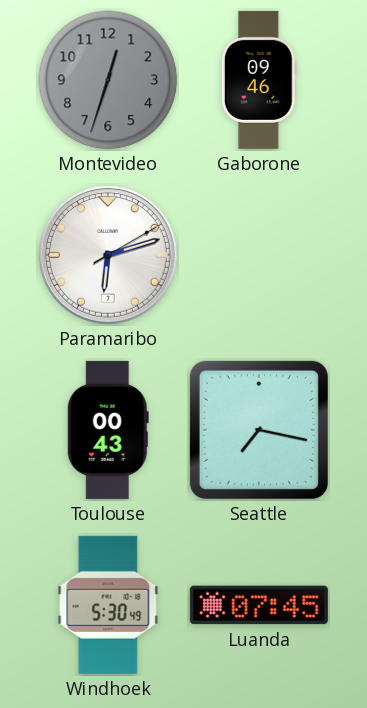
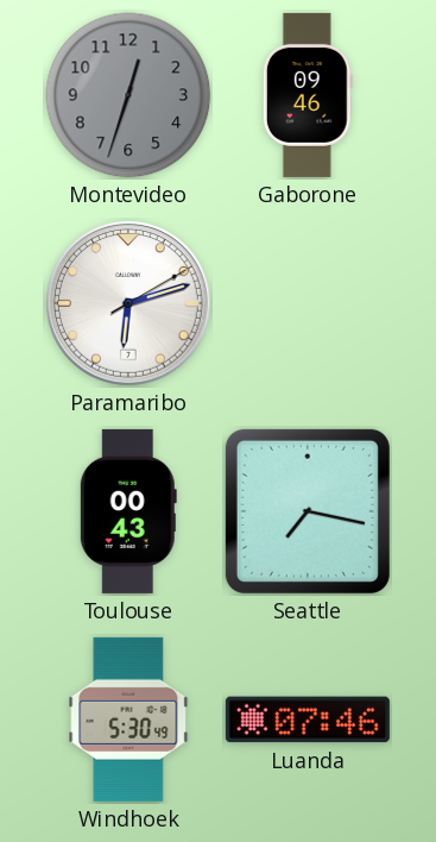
Luanda: 07:45 -> 07:46 (308, 720)
